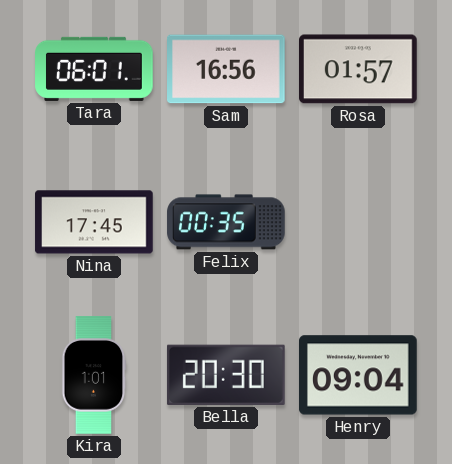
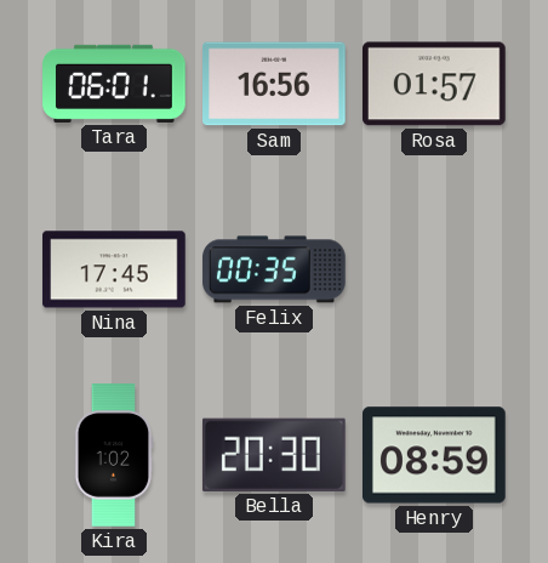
Kira: 1:01 -> 1:02 (114, 455)
Henry: 09:04 -> 08:59 (435, 455)
